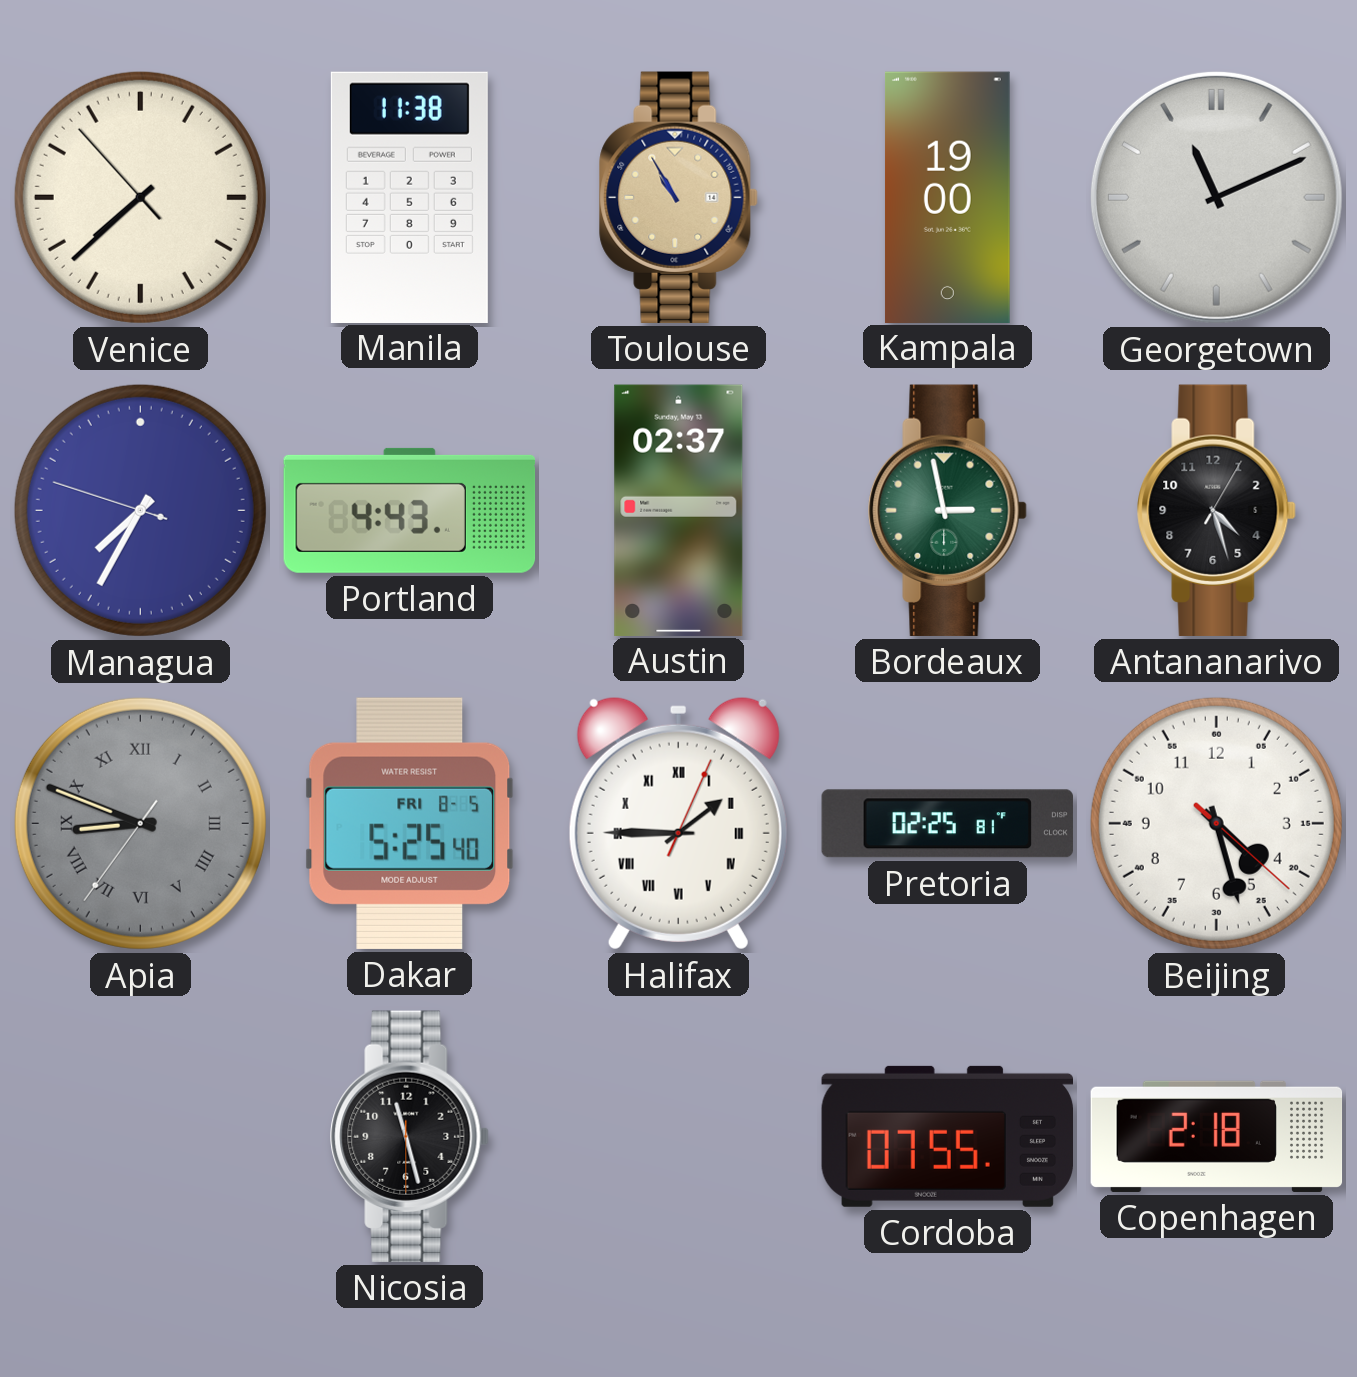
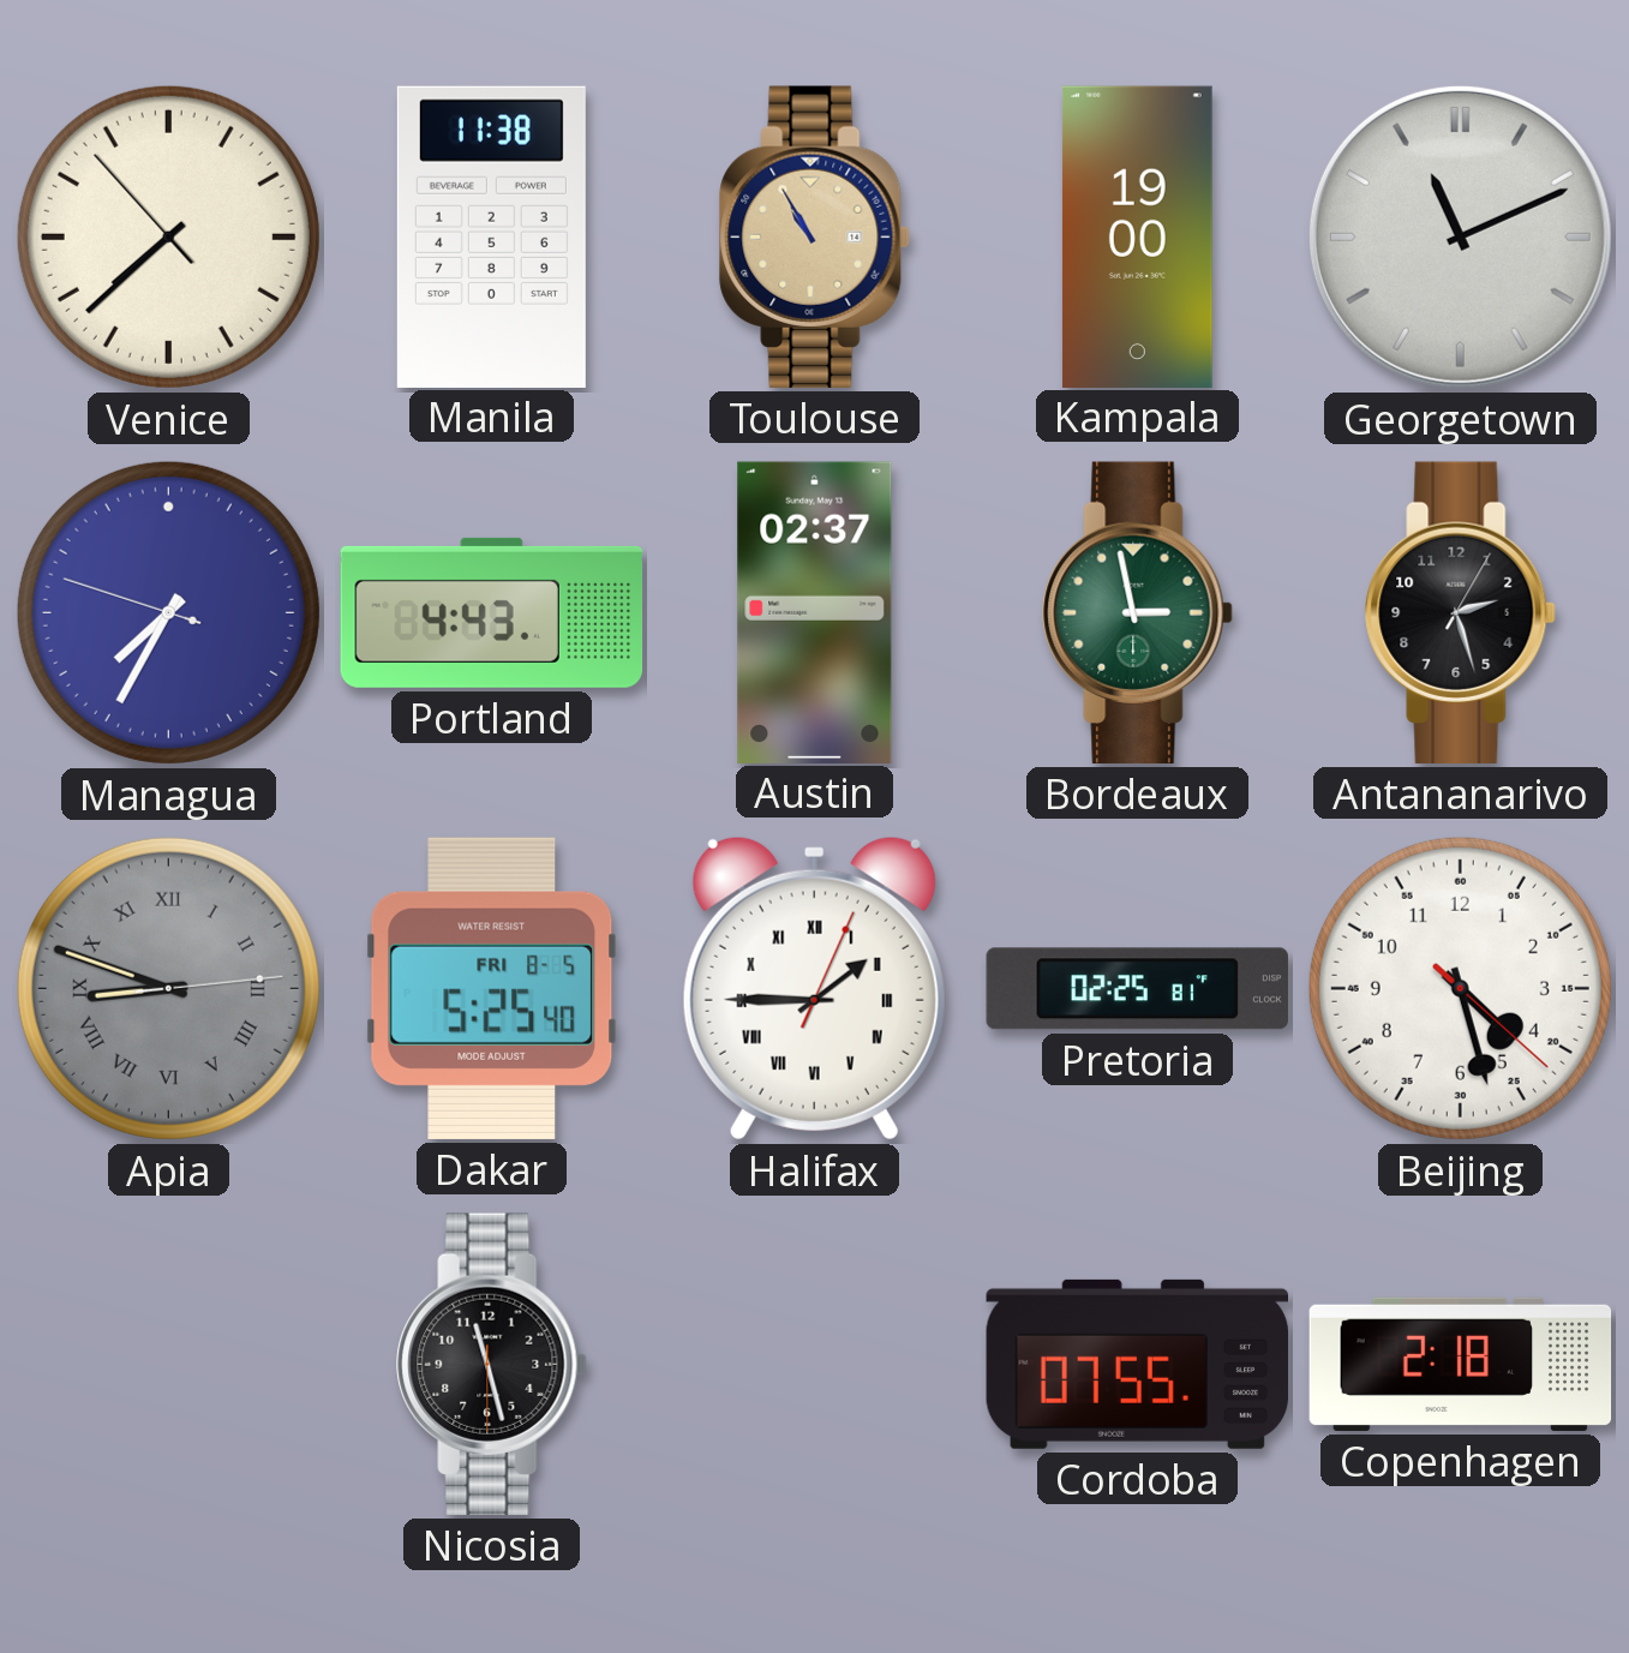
Antananarivo: 4:27 -> 2:27 (1461, 612)
Apia: 8:48:36 -> 8:48:14 (168, 988)
